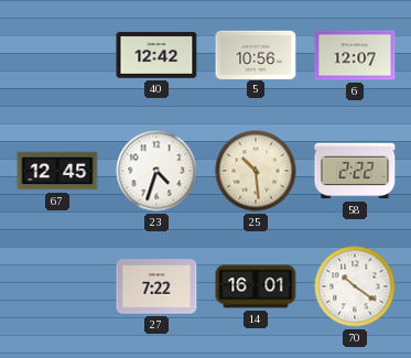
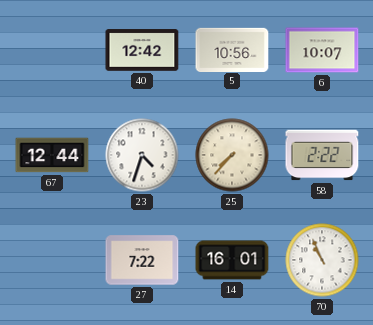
6: 12:07 -> 10:07 (322, 50)
67: 12:45 -> 12:44 (52, 155)
25: 10:29 -> 7:37 (232, 155)
70: 10:21 -> 10:56 (322, 260)
